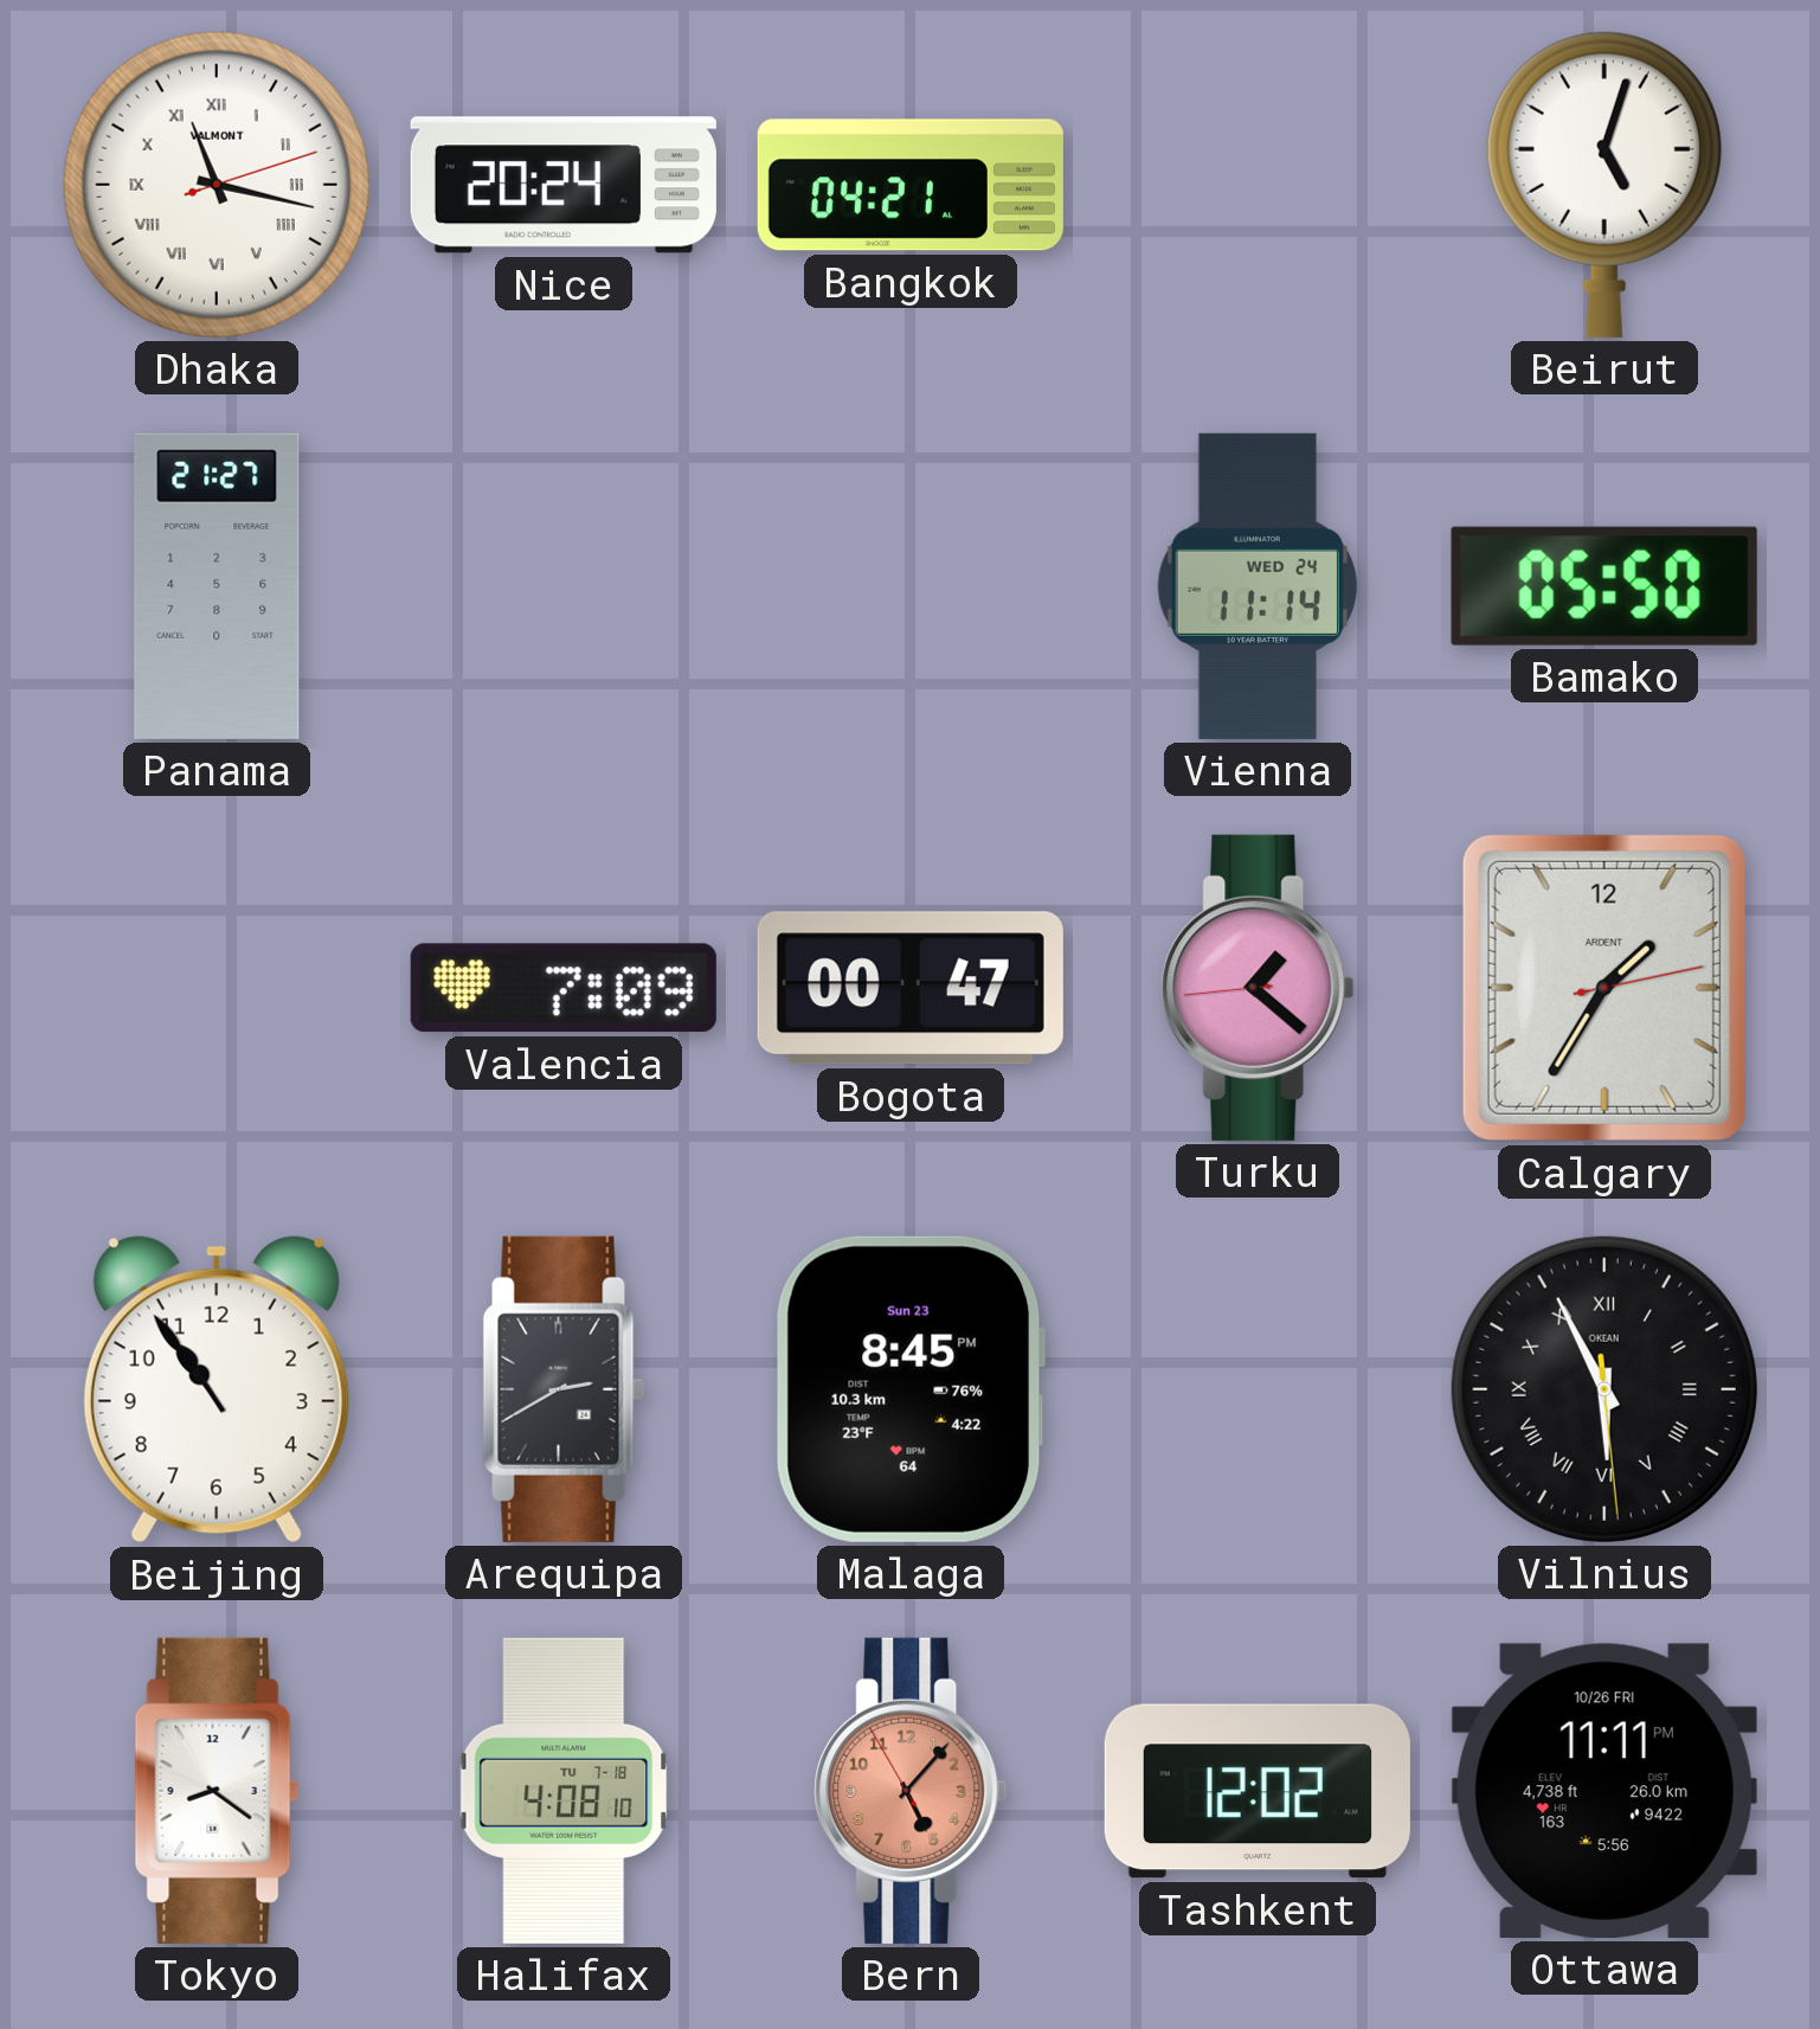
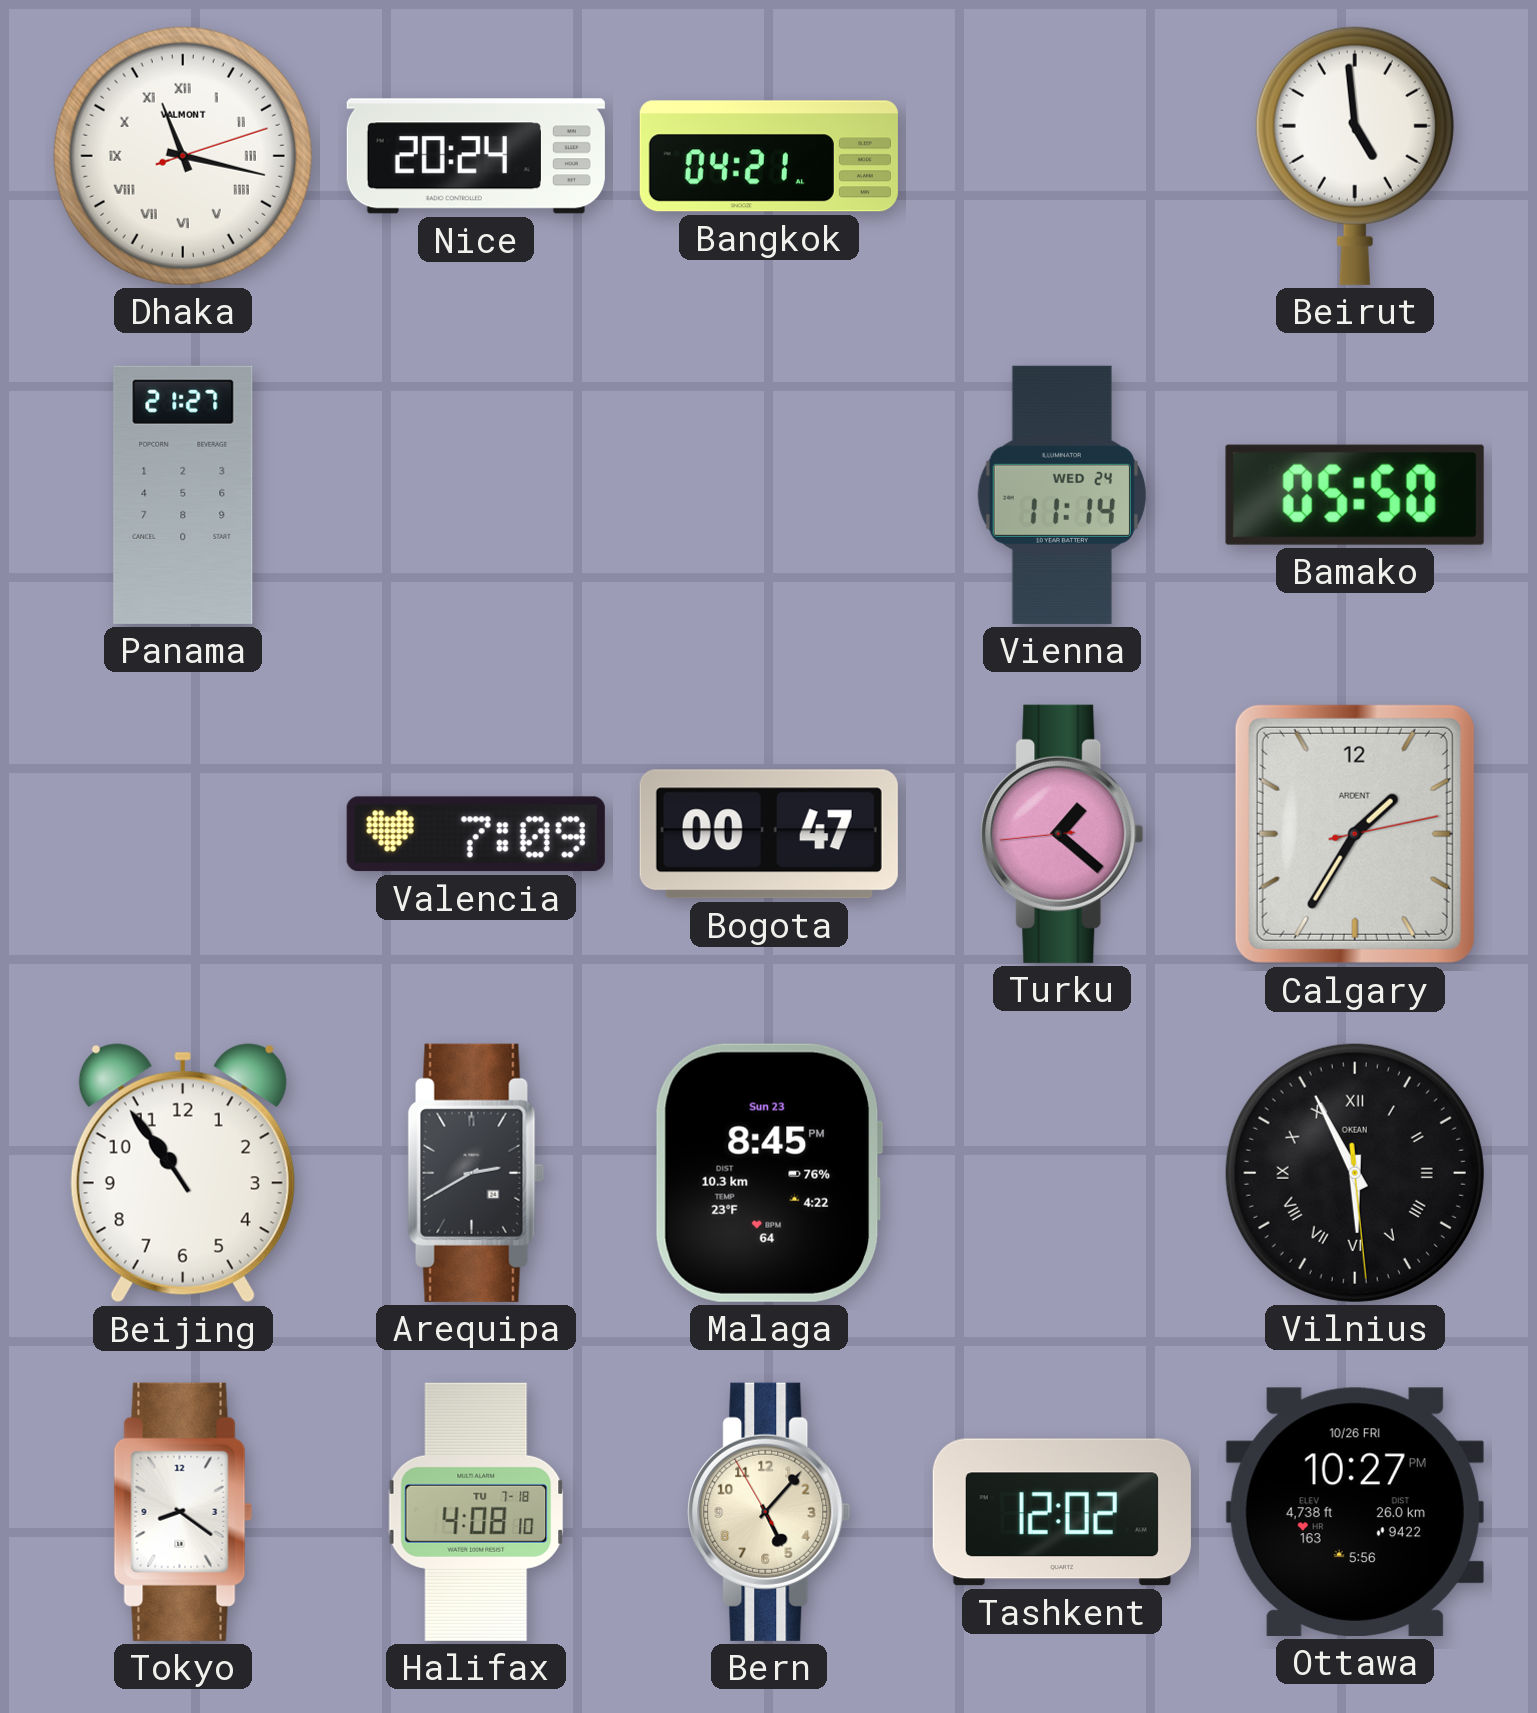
Beirut: 5:03 -> 4:59 (1355, 156)
Bern dial: salmon -> cream (769, 1512)
Ottawa: 11:11 -> 10:27 (1355, 1512)
